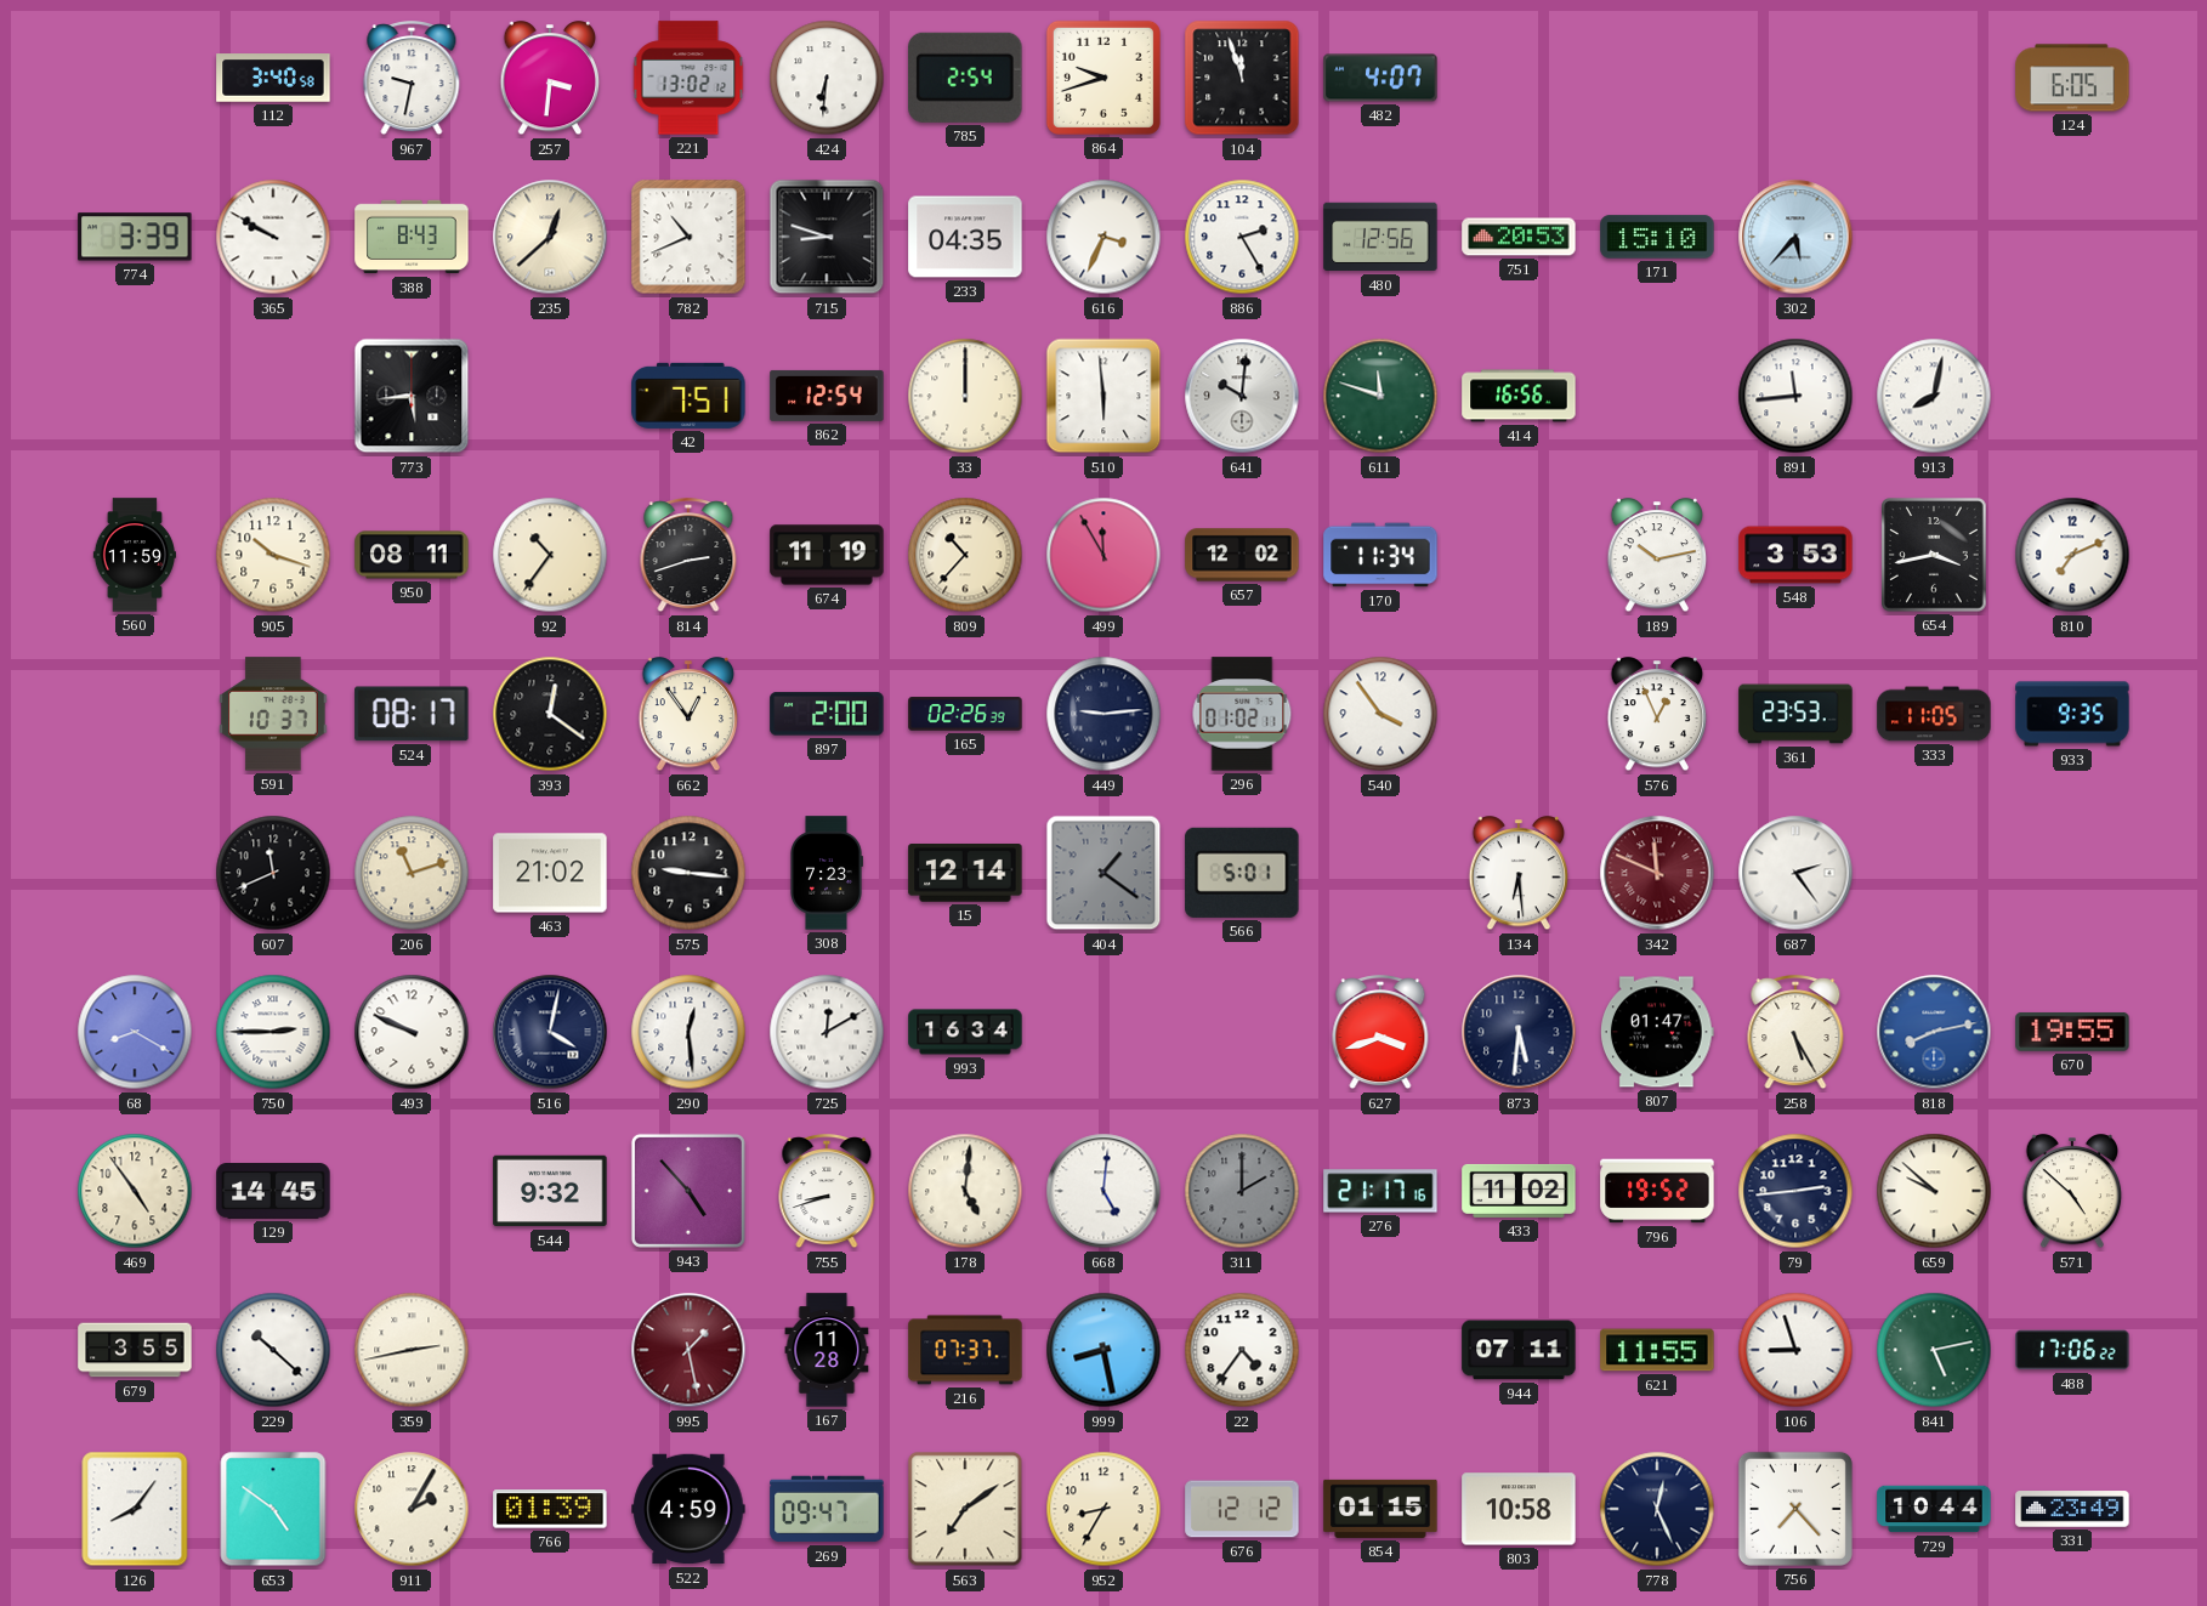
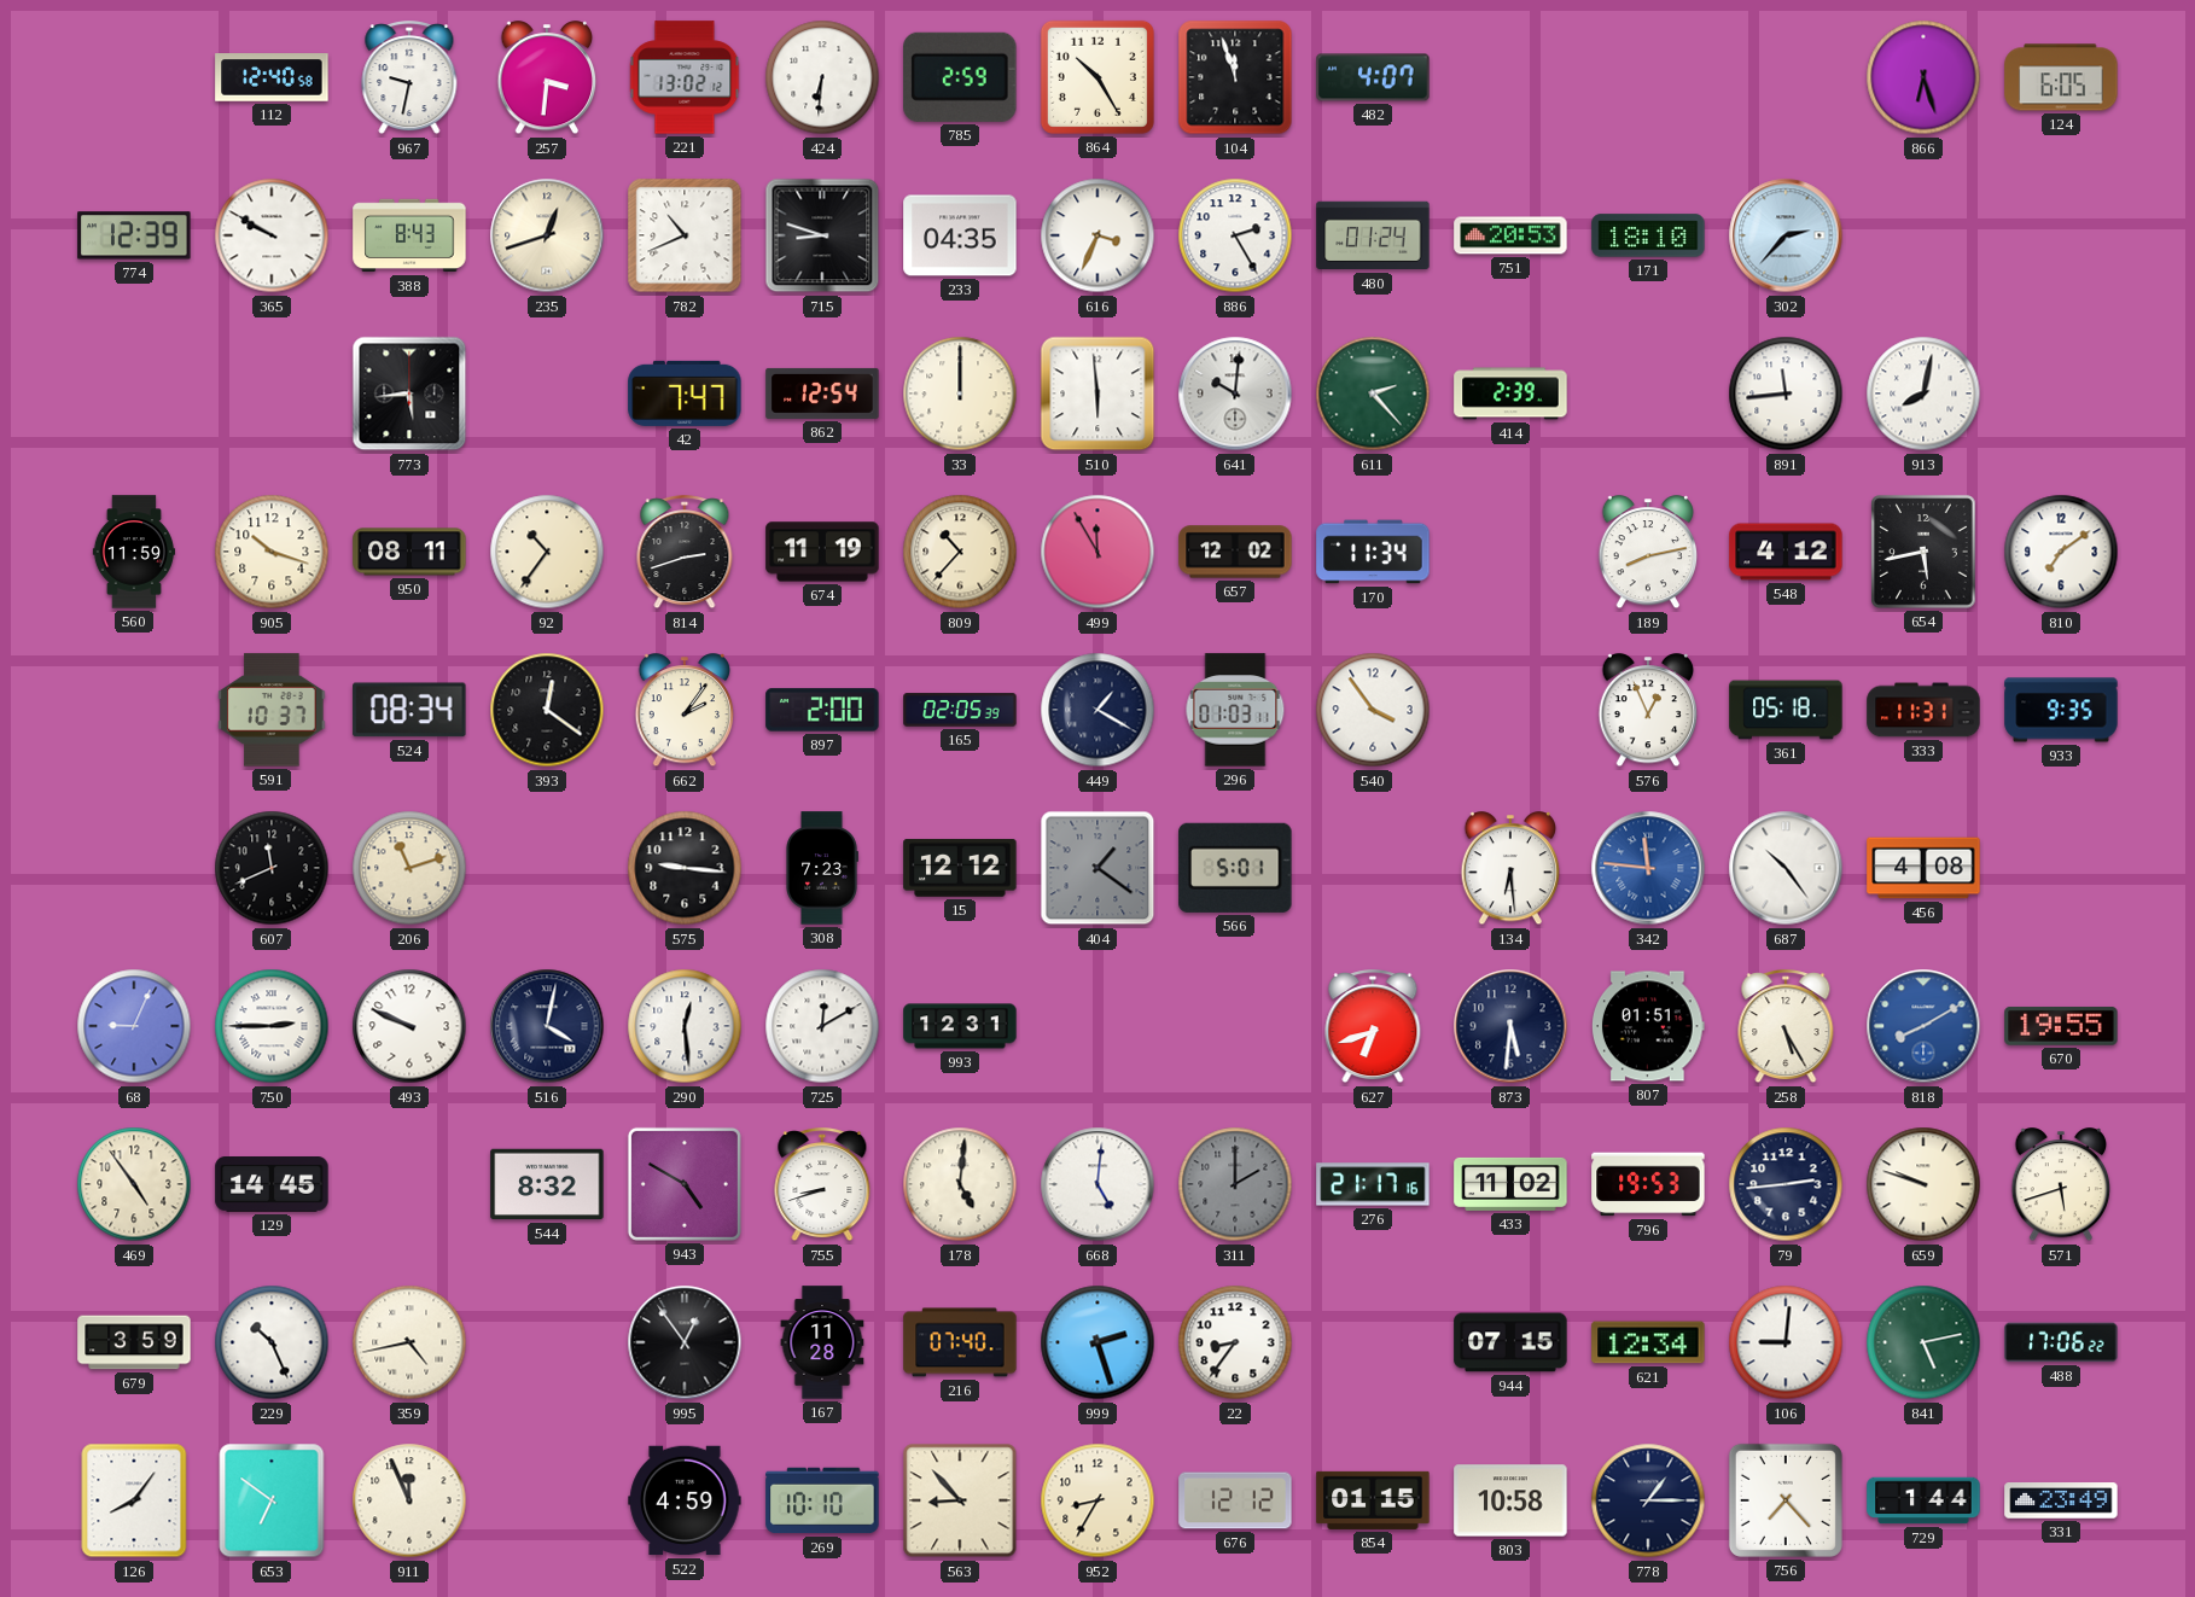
112: 3:40 -> 12:40 (272, 77)
785: 2:54 -> 2:59 (960, 77)
864: 9:42 -> 10:25 (1097, 77)
866: none -> 6:27 (1923, 77)
774: 3:39 -> 12:39 (134, 235)
235: 12:38 -> 12:42 (547, 235)
480: 12:56 -> 01:24 (1373, 235)
171: 15:10 -> 18:10 (1648, 235)
302: 5:37 -> 2:37 (1786, 235)
42: 7:51 -> 7:47 (685, 394)
611: 11:48 -> 2:23 (1373, 394)
414: 16:56 -> 2:39 (1510, 394)
189: 10:13 -> 8:13 (1648, 553)
548: 3:53 -> 4:12 (1786, 552)
654: 3:43 -> 5:43 (1923, 552)
810: 7:11 -> 7:09 (2061, 552)
524: 08:17 -> 08:34 (409, 710)
662: 12:54 -> 2:06 (685, 711)
165: 02:26 -> 02:05 (960, 710)
449: 9:14 -> 1:20 (1097, 710)
296: 01:02 -> 01:03 (1235, 710)
361: 23:53 -> 05:18 (1786, 710)
333: 11:05 -> 11:31 (1923, 710)
463: 21:02 -> none (550, 873)
15: 12:14 -> 12:12 (960, 869)
342: 11:49 -> 11:46 (1648, 868)
342 dial: burgundy -> blue (1648, 868)
687: 2:24 -> 10:24 (1786, 868)
456: none -> 4:08 (1923, 868)
68: 8:20 -> 9:04 (134, 1026)
993: 16:34 -> 12:31 (960, 1026)
627: 3:42 -> 6:42 (1373, 1027)
807: 01:47 -> 01:51 (1648, 1026)
818: 8:13 -> 8:10 (1923, 1026)
544: 9:32 -> 8:32 (547, 1184)
943: 4:53 -> 4:50 (685, 1184)
796: 19:52 -> 19:53 (1648, 1184)
659: 9:52 -> 9:48 (1923, 1184)
571: 4:52 -> 5:42 (2061, 1185)
679: 3:55 -> 3:59 (134, 1342)
229: 10:22 -> 10:26 (272, 1342)
359: 2:43 -> 4:43 (409, 1342)
995: 1:28 -> 12:54 (685, 1342)
995 dial: burgundy -> black (685, 1342)
216: 07:37 -> 07:40 (960, 1342)
999: 8:28 -> 2:27 (1097, 1342)
22: 4:36 -> 8:36 (1235, 1342)
944: 07:11 -> 07:15 (1510, 1342)
621: 11:55 -> 12:34 (1648, 1342)
106: 8:57 -> 9:01 (1786, 1342)
653: 4:51 -> 6:51 (272, 1500)
911: 2:05 -> 11:56 (409, 1500)
766: 01:39 -> none (550, 1509)
269: 09:47 -> 10:10 (822, 1500)
563: 7:09 -> 8:53 (960, 1500)
778: 12:26 -> 1:15 (1648, 1500)
729: 10:44 -> 1:44 (1923, 1500)
